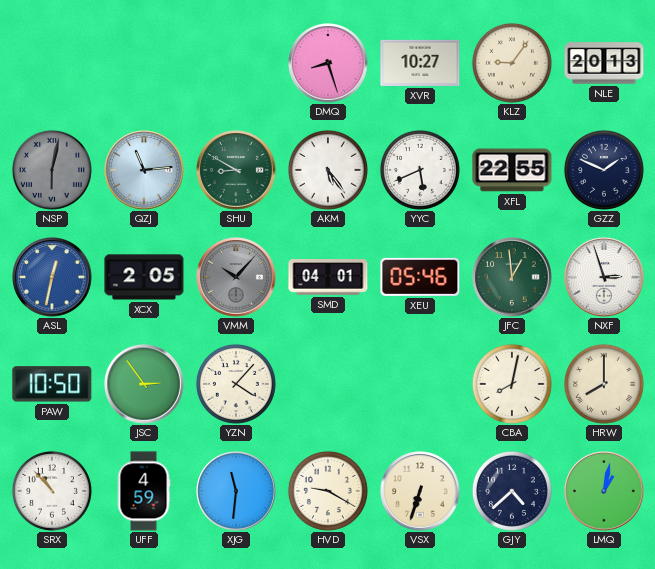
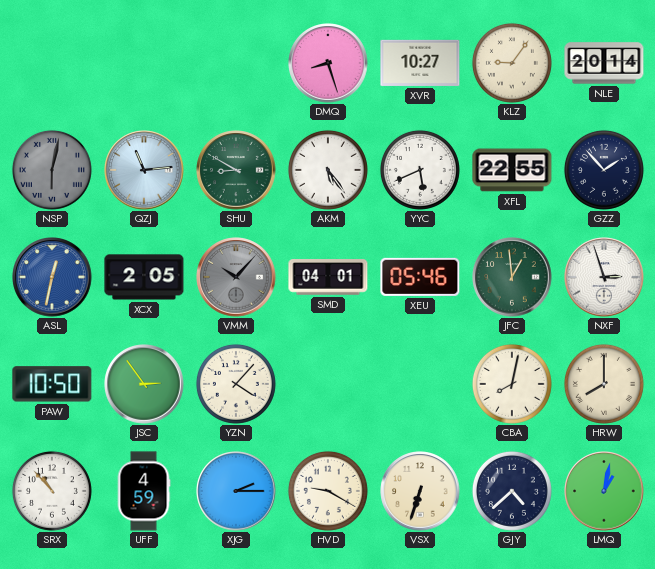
NLE: 20:13 -> 20:14 (604, 63)
GZZ: 1:49 -> 1:53 (604, 170)
XJG: 11:31 -> 2:15 (236, 491)
